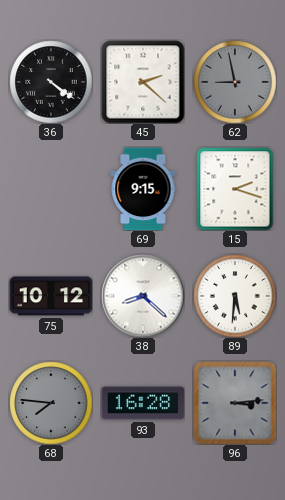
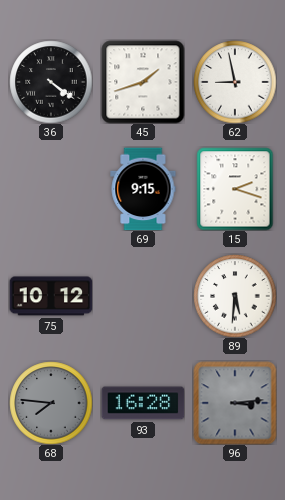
45: 2:22 -> 1:42 (143, 82)
62 dial: grey -> white (235, 82)
38: 8:22 -> none (143, 296)
